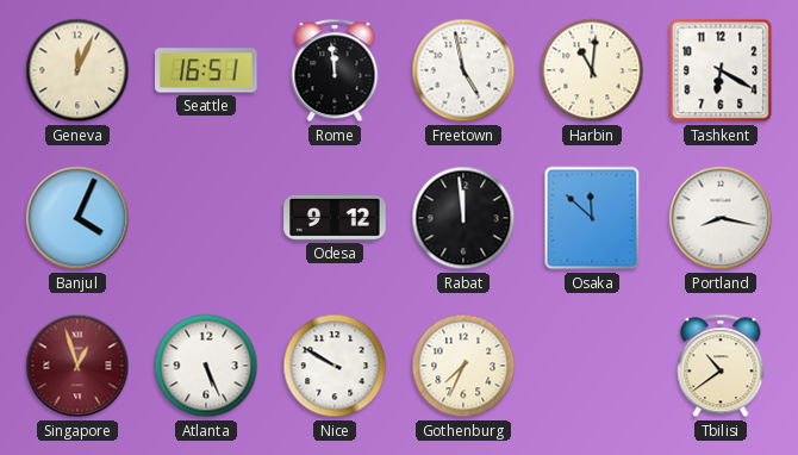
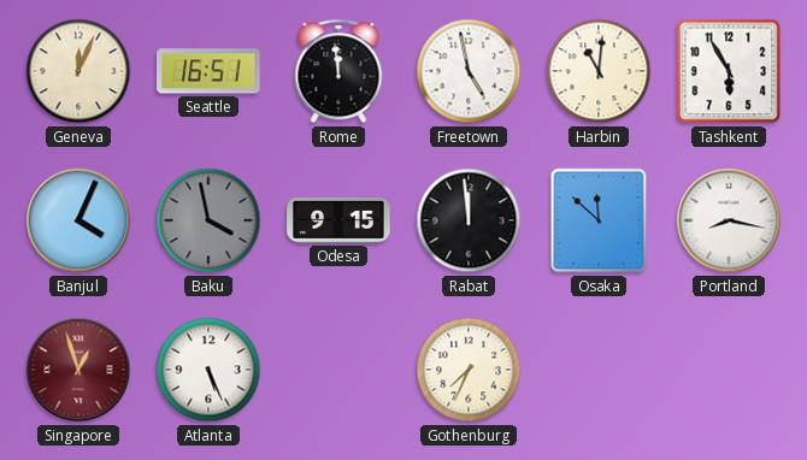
Tashkent: 6:20 -> 5:55 (729, 71)
Baku: none -> 3:58 (208, 220)
Odesa: 9:12 -> 9:15 (338, 222)
Nice: 9:50 -> none (335, 366)
Tbilisi: 10:39 -> none (721, 366)
